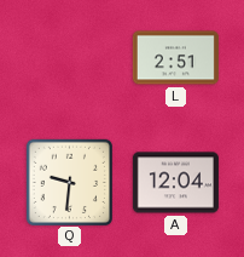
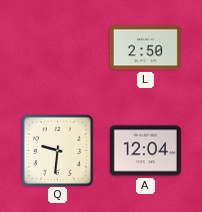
L: 2:51 -> 2:50 (145, 48)
